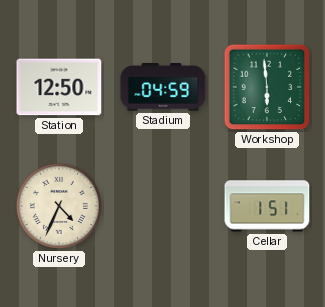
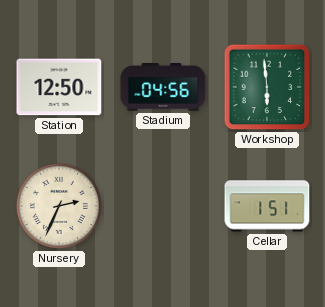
Stadium: 04:59 -> 04:56 (163, 88)
Nursery: 4:34 -> 2:34 (59, 206)
